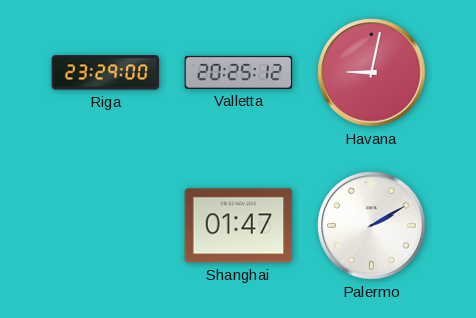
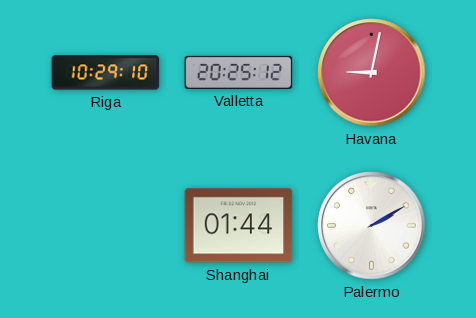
Riga: 23:29 -> 10:29 (106, 73)
Shanghai: 01:47 -> 01:44 (239, 226)
